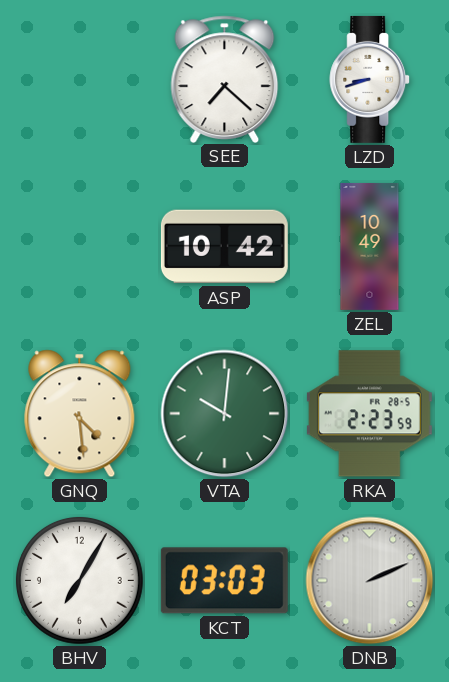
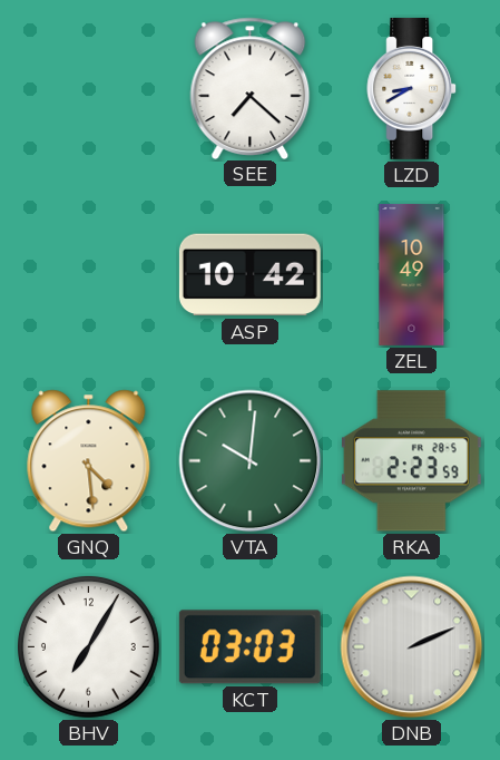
LZD: 8:42 -> 8:40 (412, 88)
